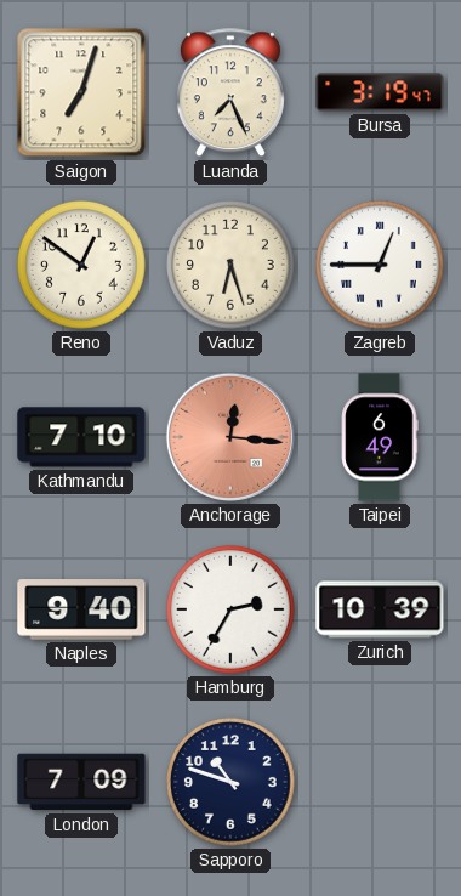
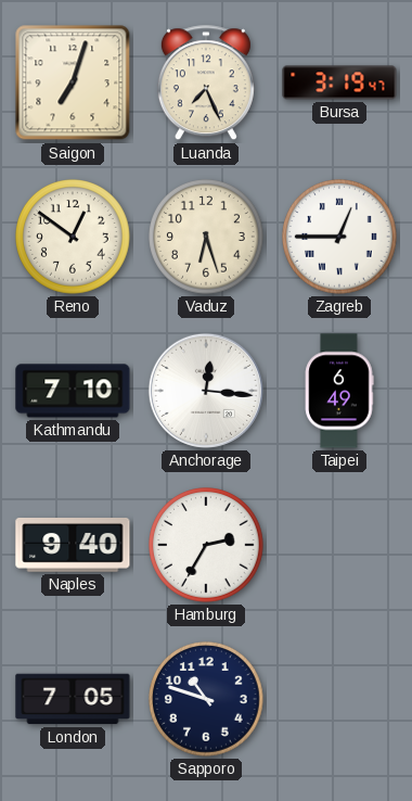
Anchorage dial: salmon -> white (206, 391)
Zurich: 10:39 -> none (380, 609)
London: 7:09 -> 7:05 (73, 699)
